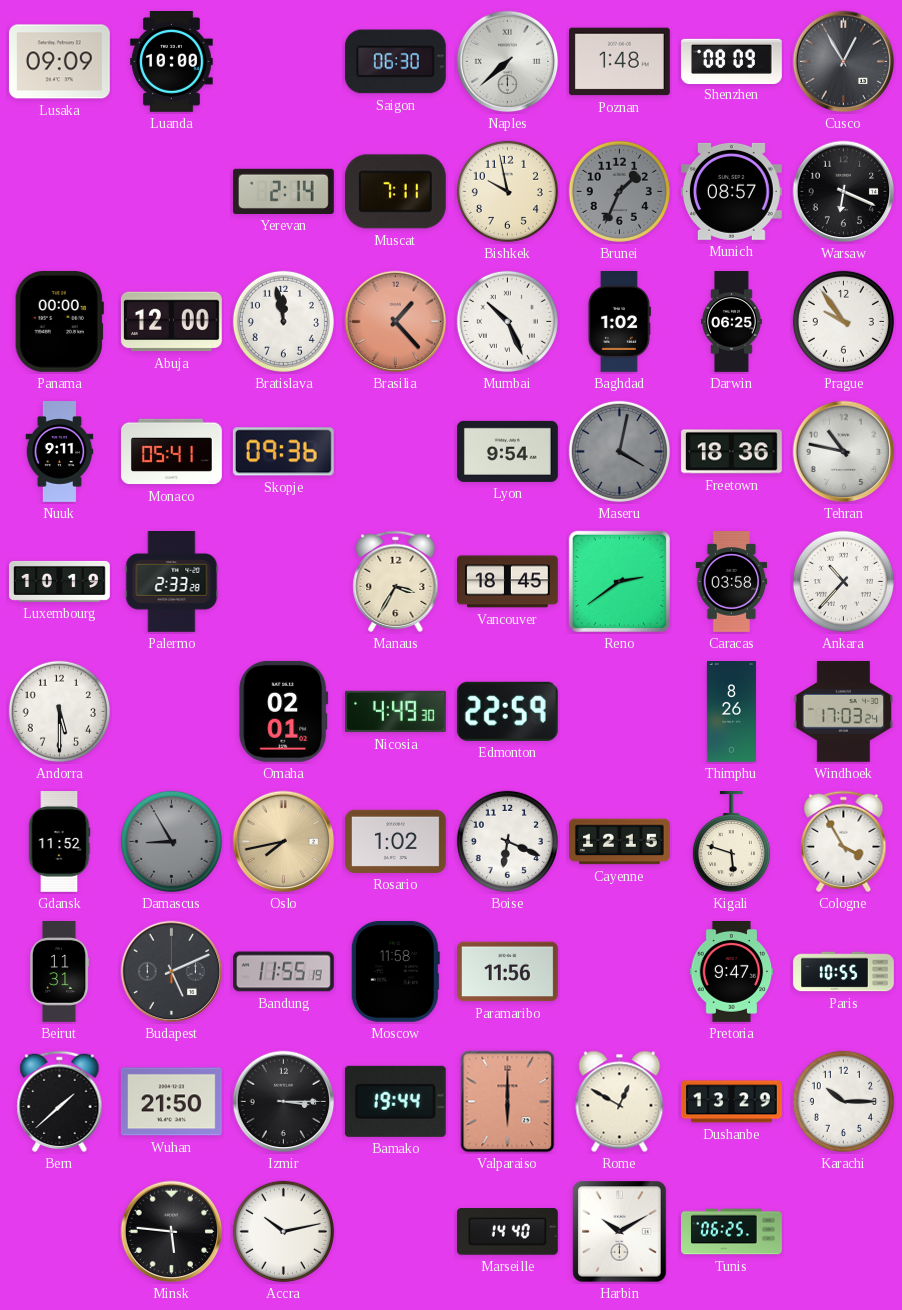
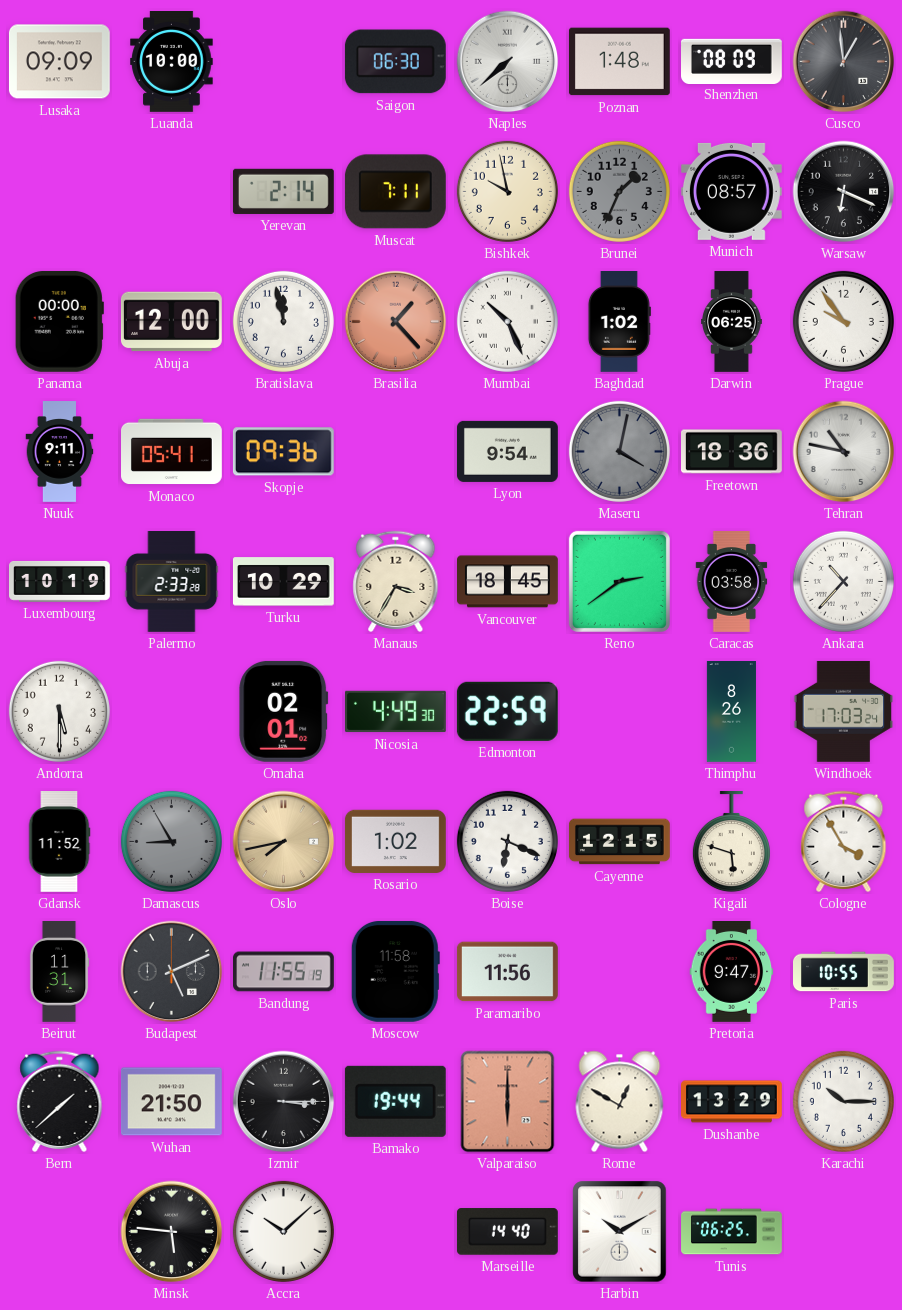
Cusco: 12:55 -> 12:59 (844, 62)
Turku: none -> 10:29 (283, 582)
Accra: 10:13 -> 10:08 (283, 1231)
